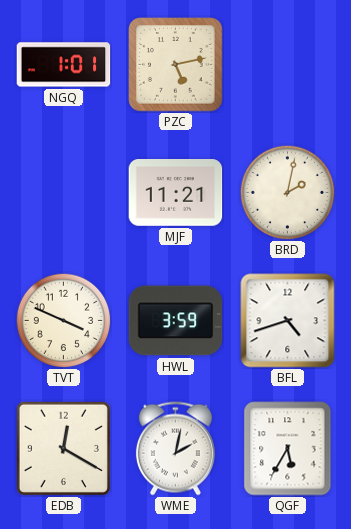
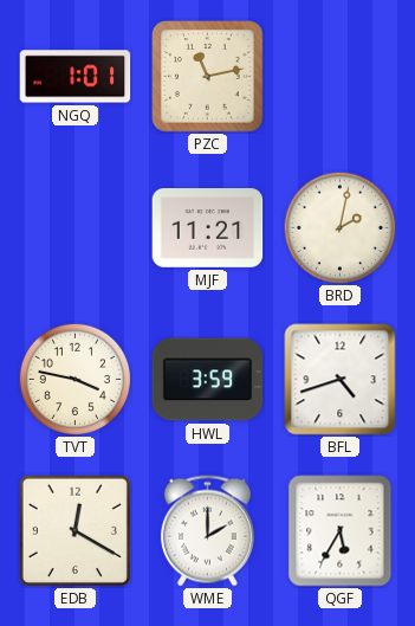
PZC: 5:13 -> 11:13 (208, 77)
TVT: 3:49 -> 3:47 (74, 379)
WME: 2:02 -> 2:00 (207, 531)
